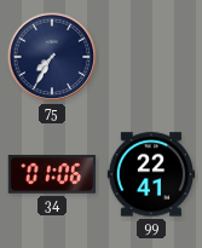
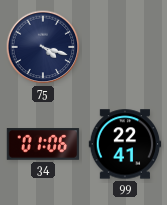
75: 7:35 -> 4:18 (43, 47)
